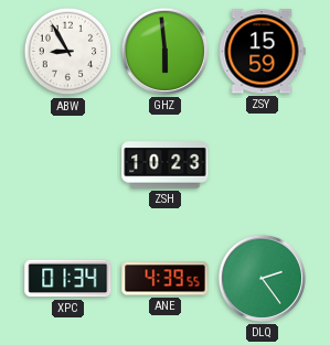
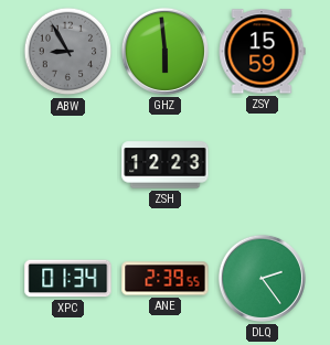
ABW dial: white -> grey (68, 52)
ZSH: 10:23 -> 12:23 (166, 165)
ANE: 4:39 -> 2:39 (166, 279)
